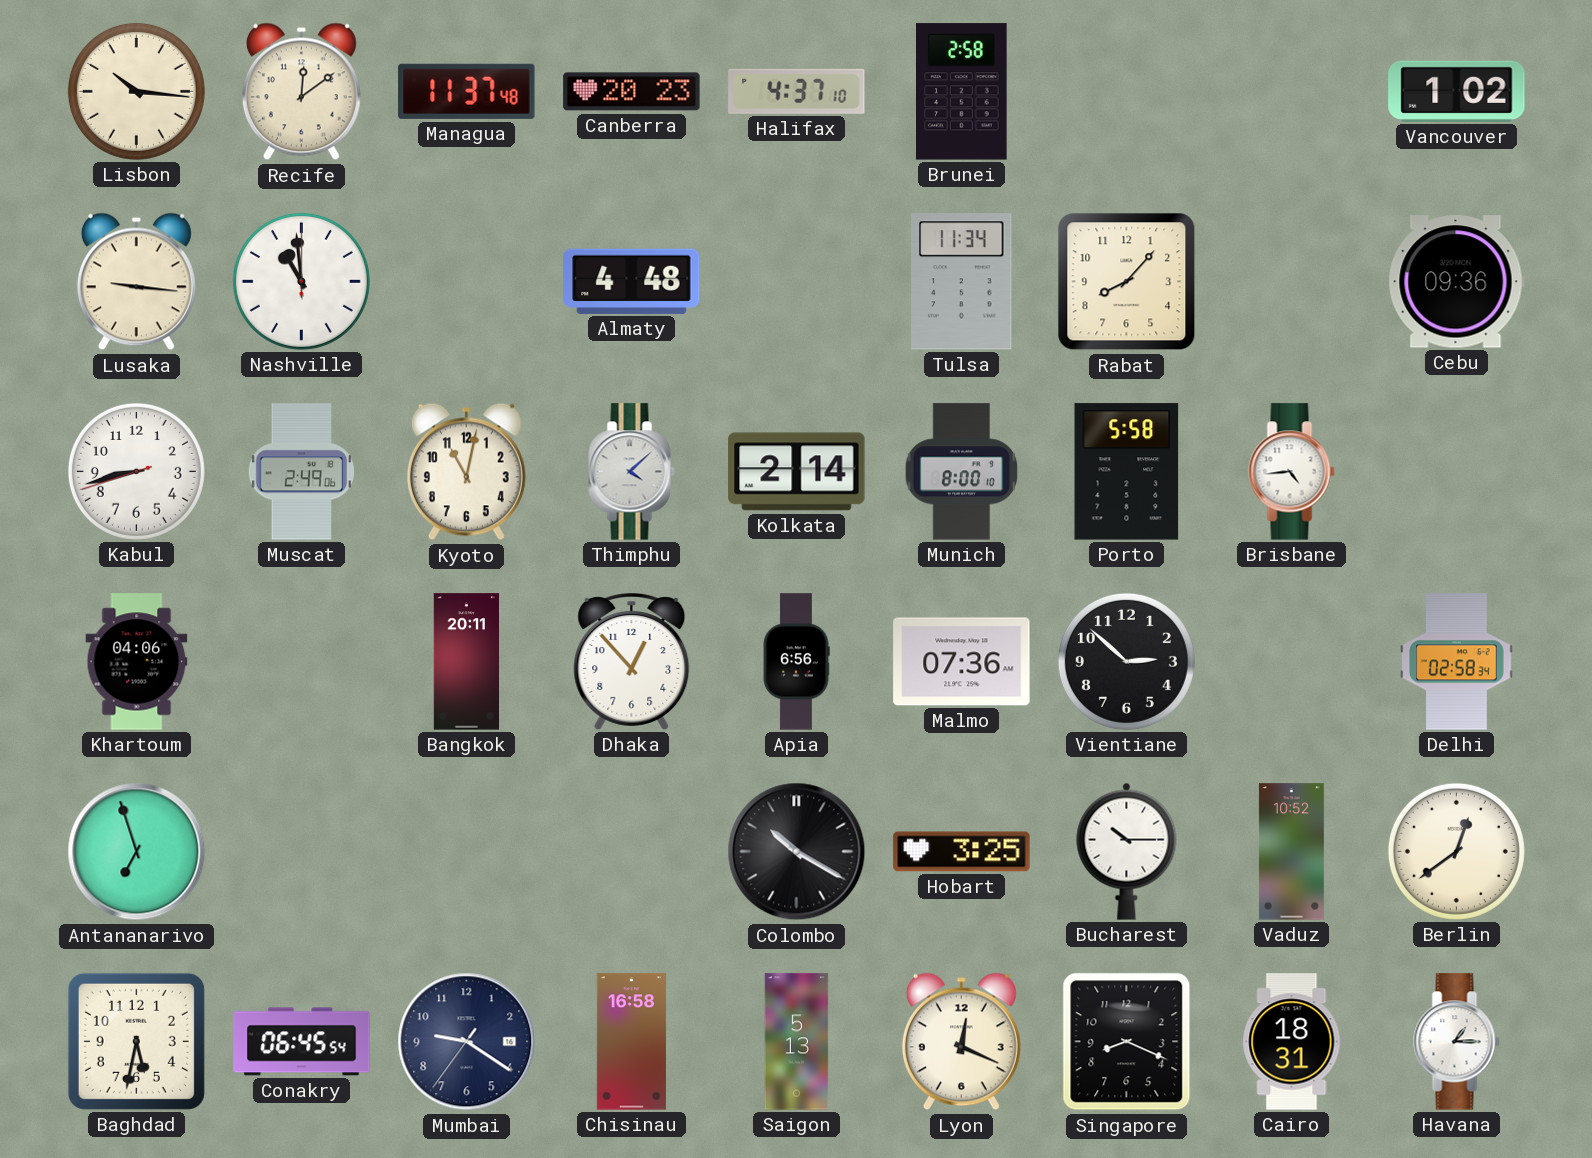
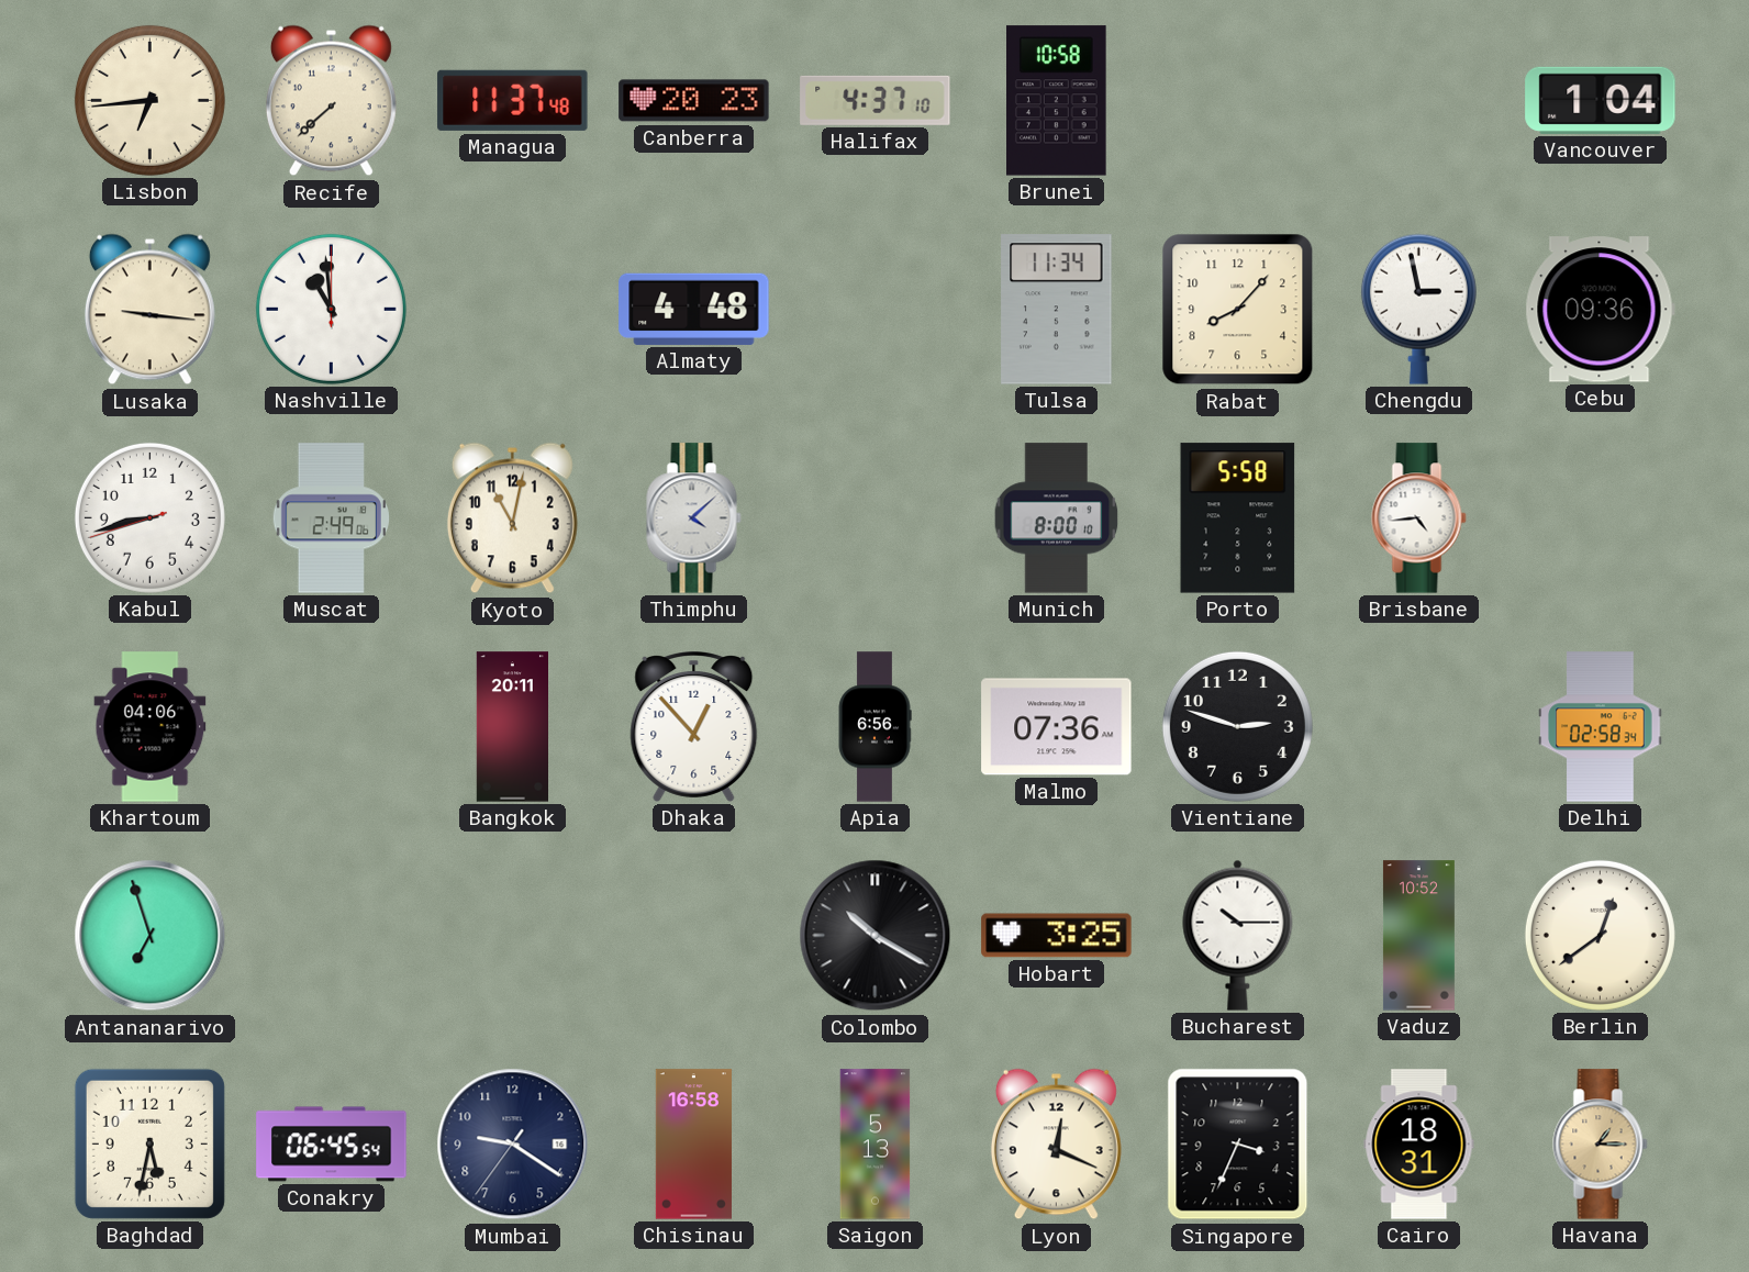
Lisbon: 10:16 -> 6:44 (149, 100)
Recife: 12:09 -> 7:38 (331, 101)
Brunei: 2:58 -> 10:58 (1057, 101)
Vancouver: 1:02 -> 1:04 (1601, 100)
Chengdu: none -> 2:58 (1418, 309)
Kolkata: 2:14 -> none (797, 472)
Vientiane: 2:52 -> 2:48 (1237, 726)
Singapore: 8:19 -> 3:34 (1238, 1145)
Havana dial: white -> champagne (1601, 1145)
